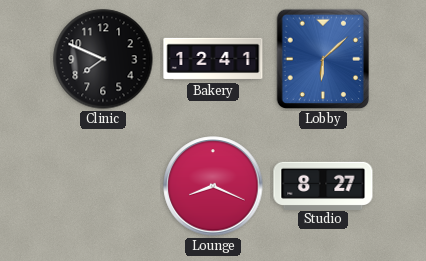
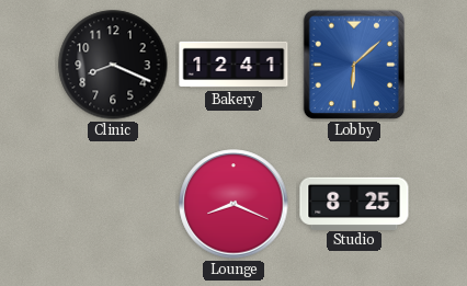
Clinic: 7:49 -> 8:19 (113, 65)
Studio: 8:27 -> 8:25 (354, 203)
